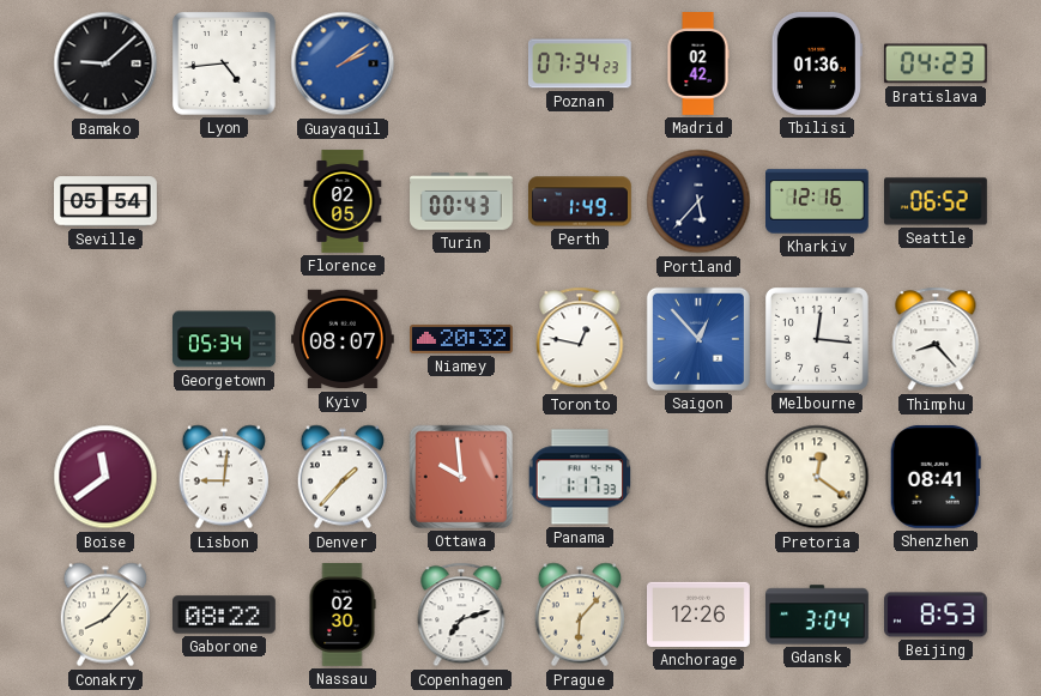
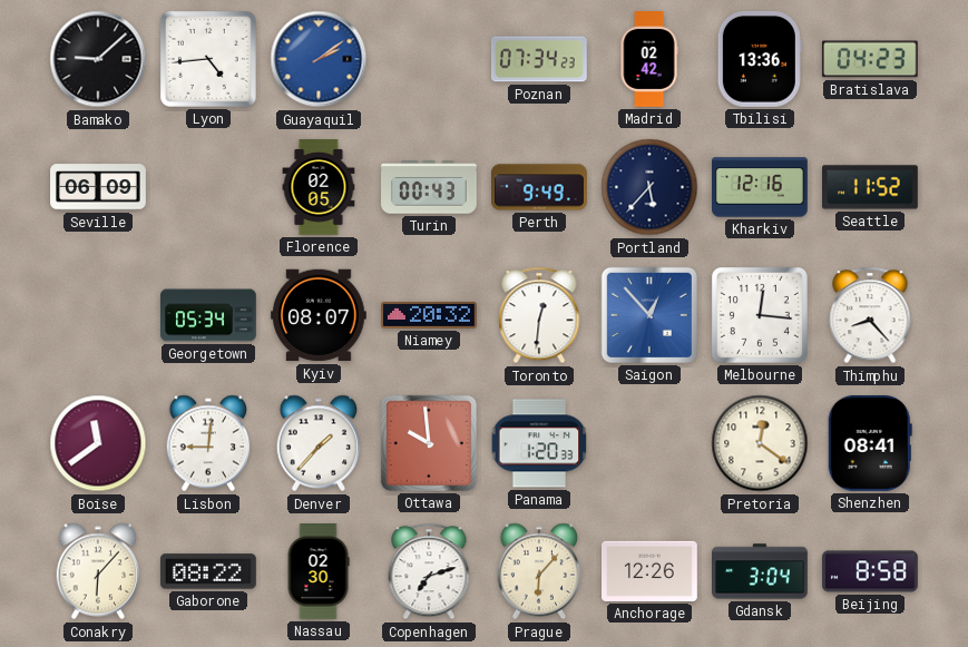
Tbilisi: 01:36 -> 13:36 (760, 59)
Seville: 05:54 -> 06:09 (98, 187)
Perth: 1:49 -> 9:49 (540, 187)
Seattle: 06:52 -> 11:52 (871, 187)
Toronto: 12:47 -> 12:31 (539, 315)
Panama: 1:17 -> 1:20 (539, 443)
Conakry: 8:07 -> 6:07 (98, 571)
Beijing: 8:53 -> 8:58 (871, 571)
